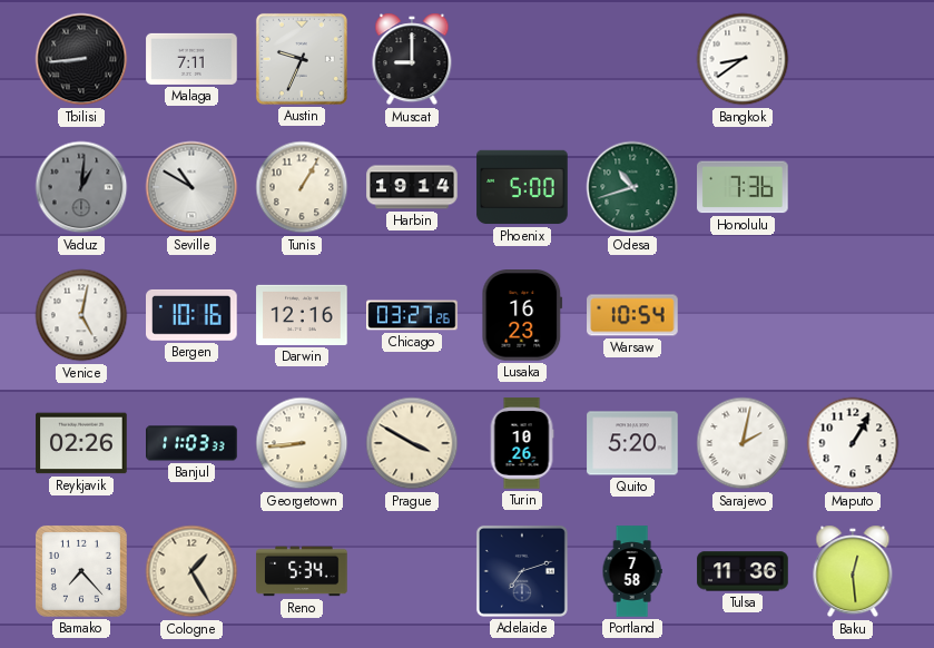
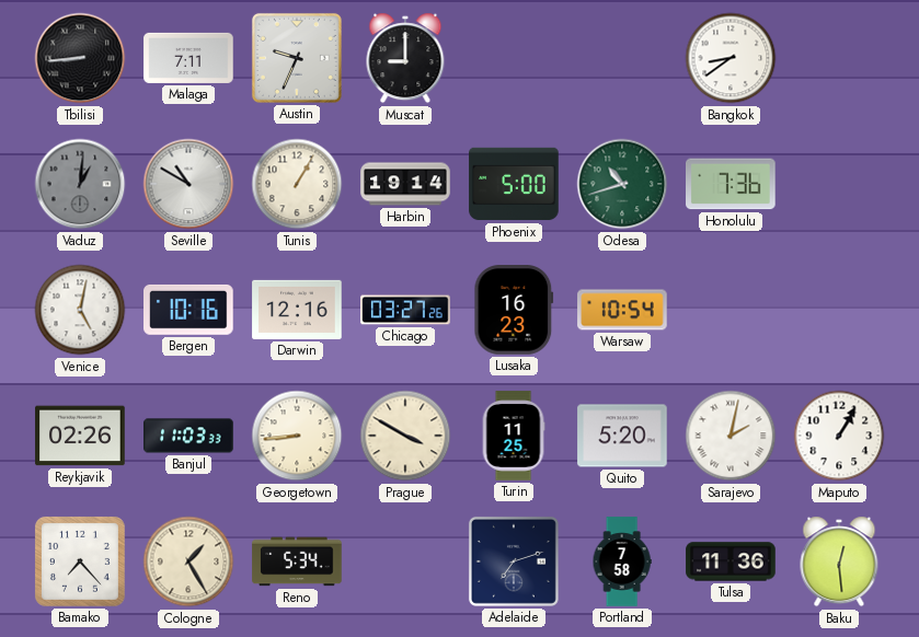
Turin: 10:26 -> 11:25 (514, 436)
